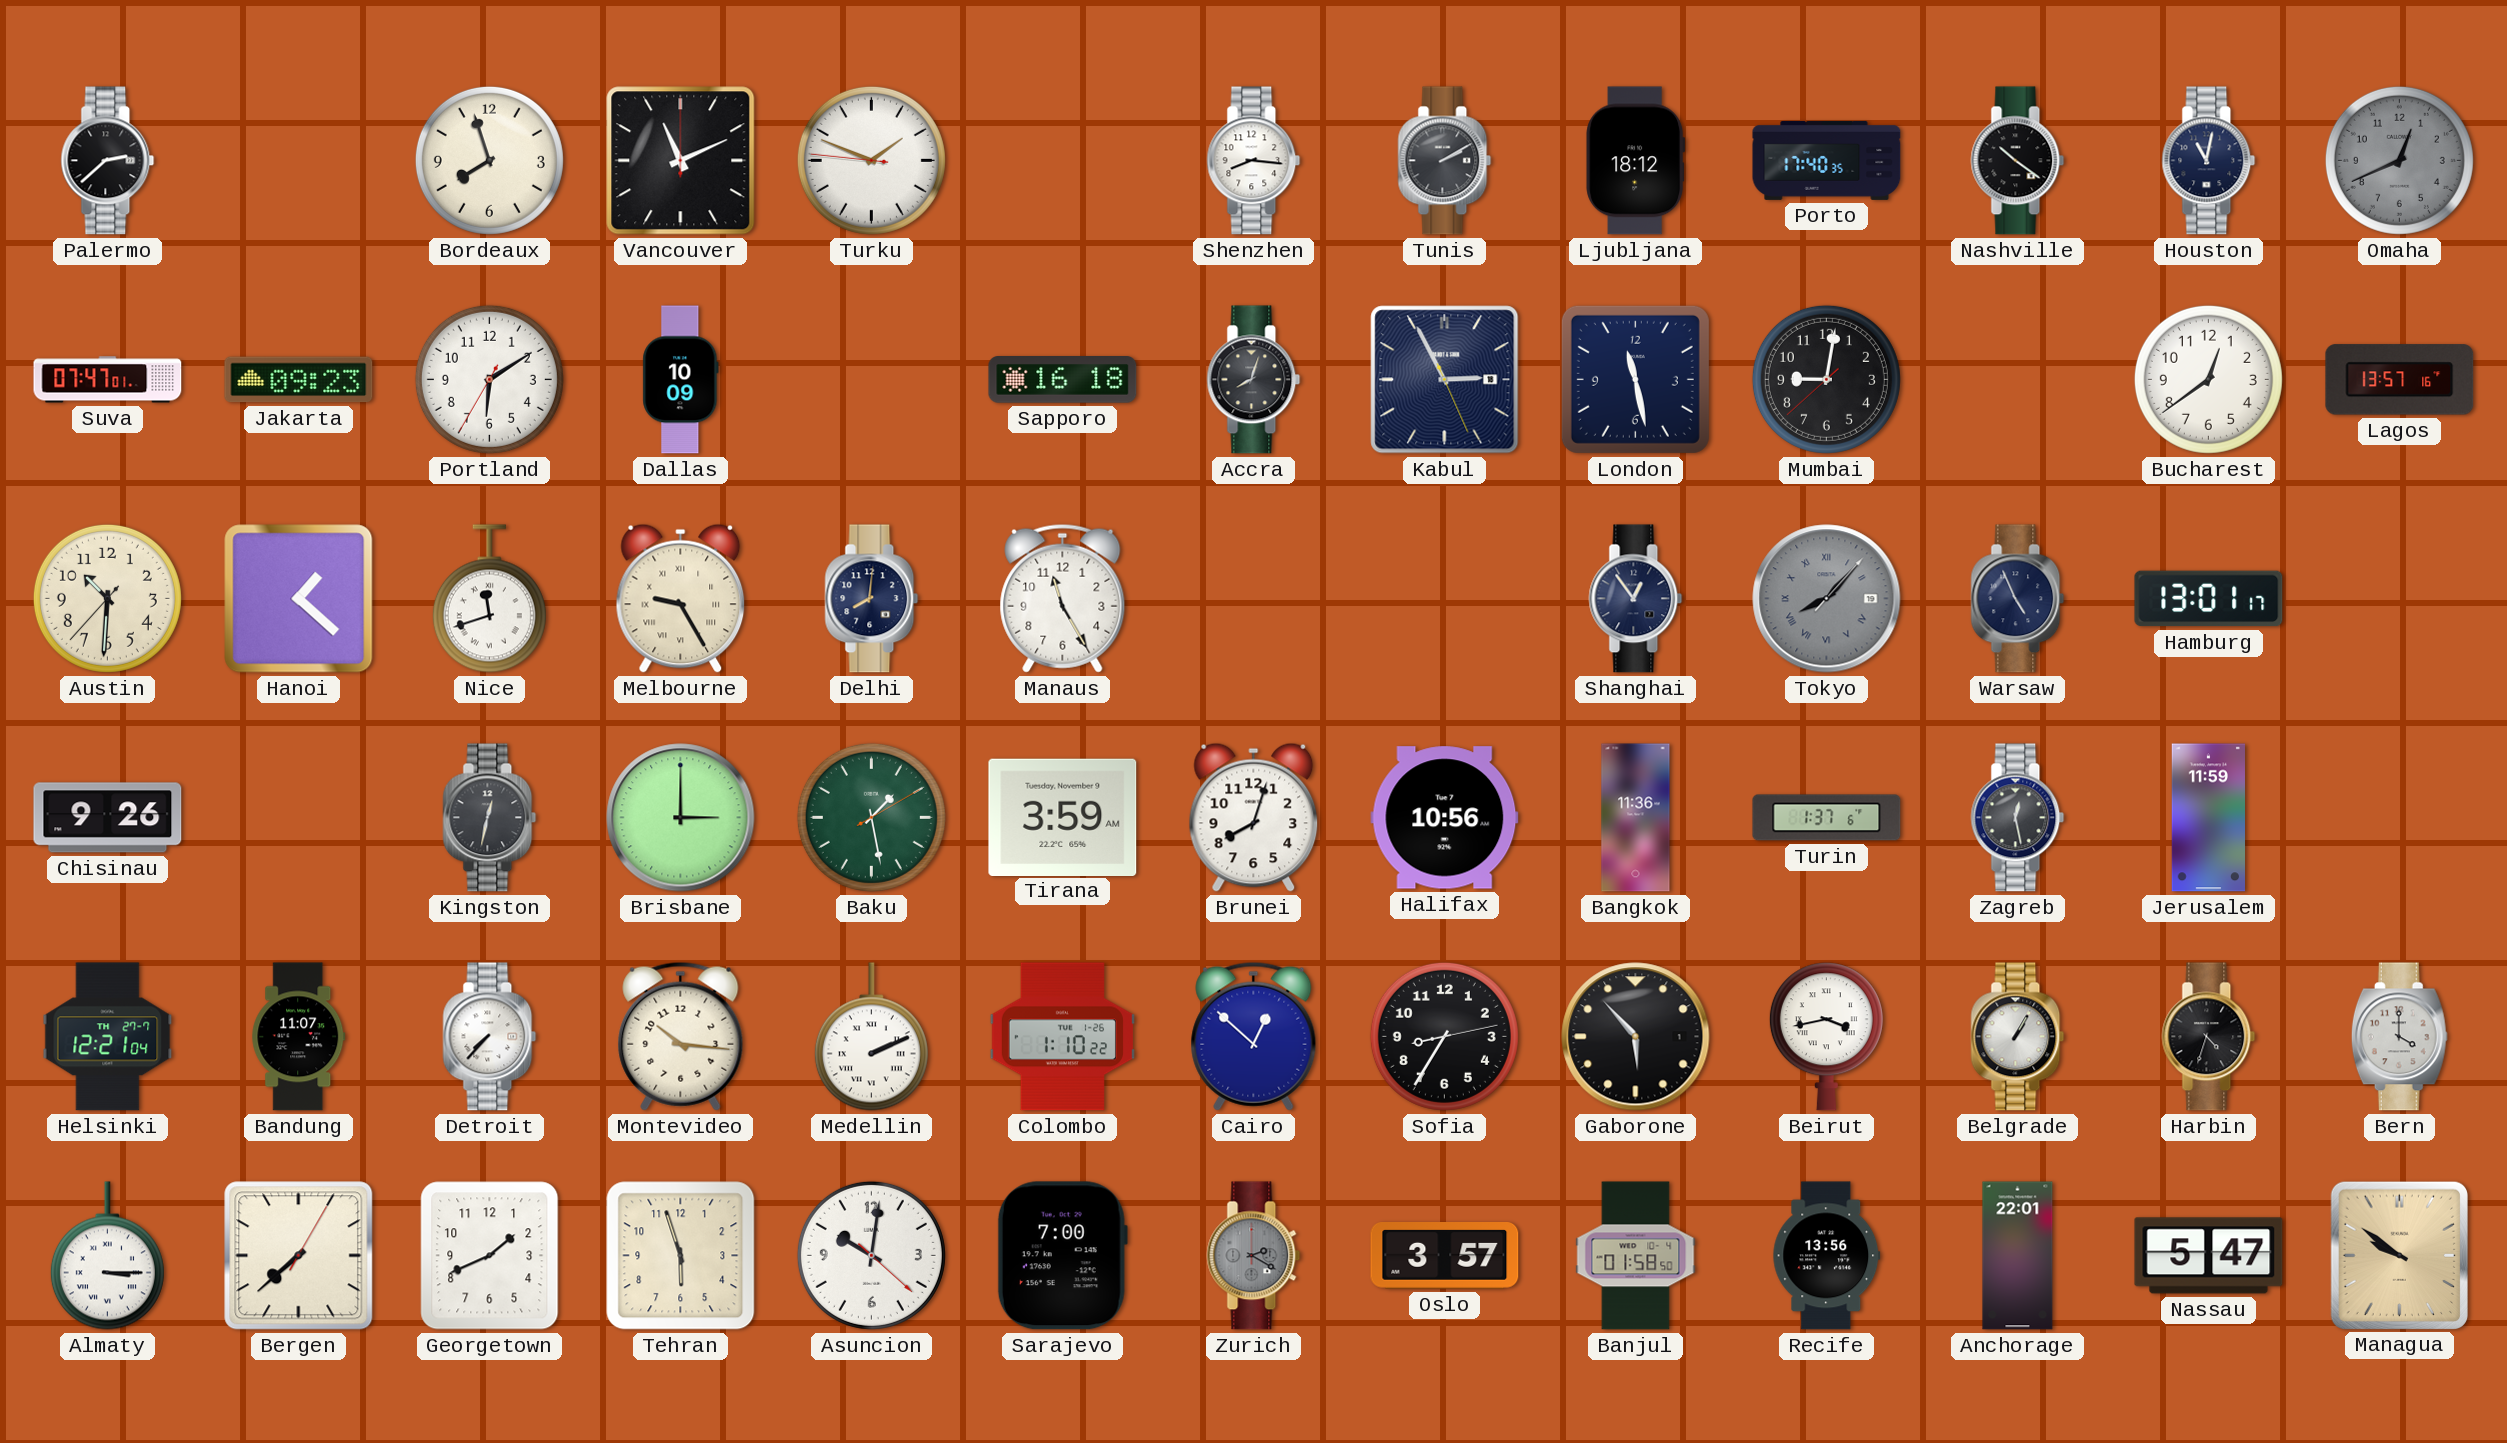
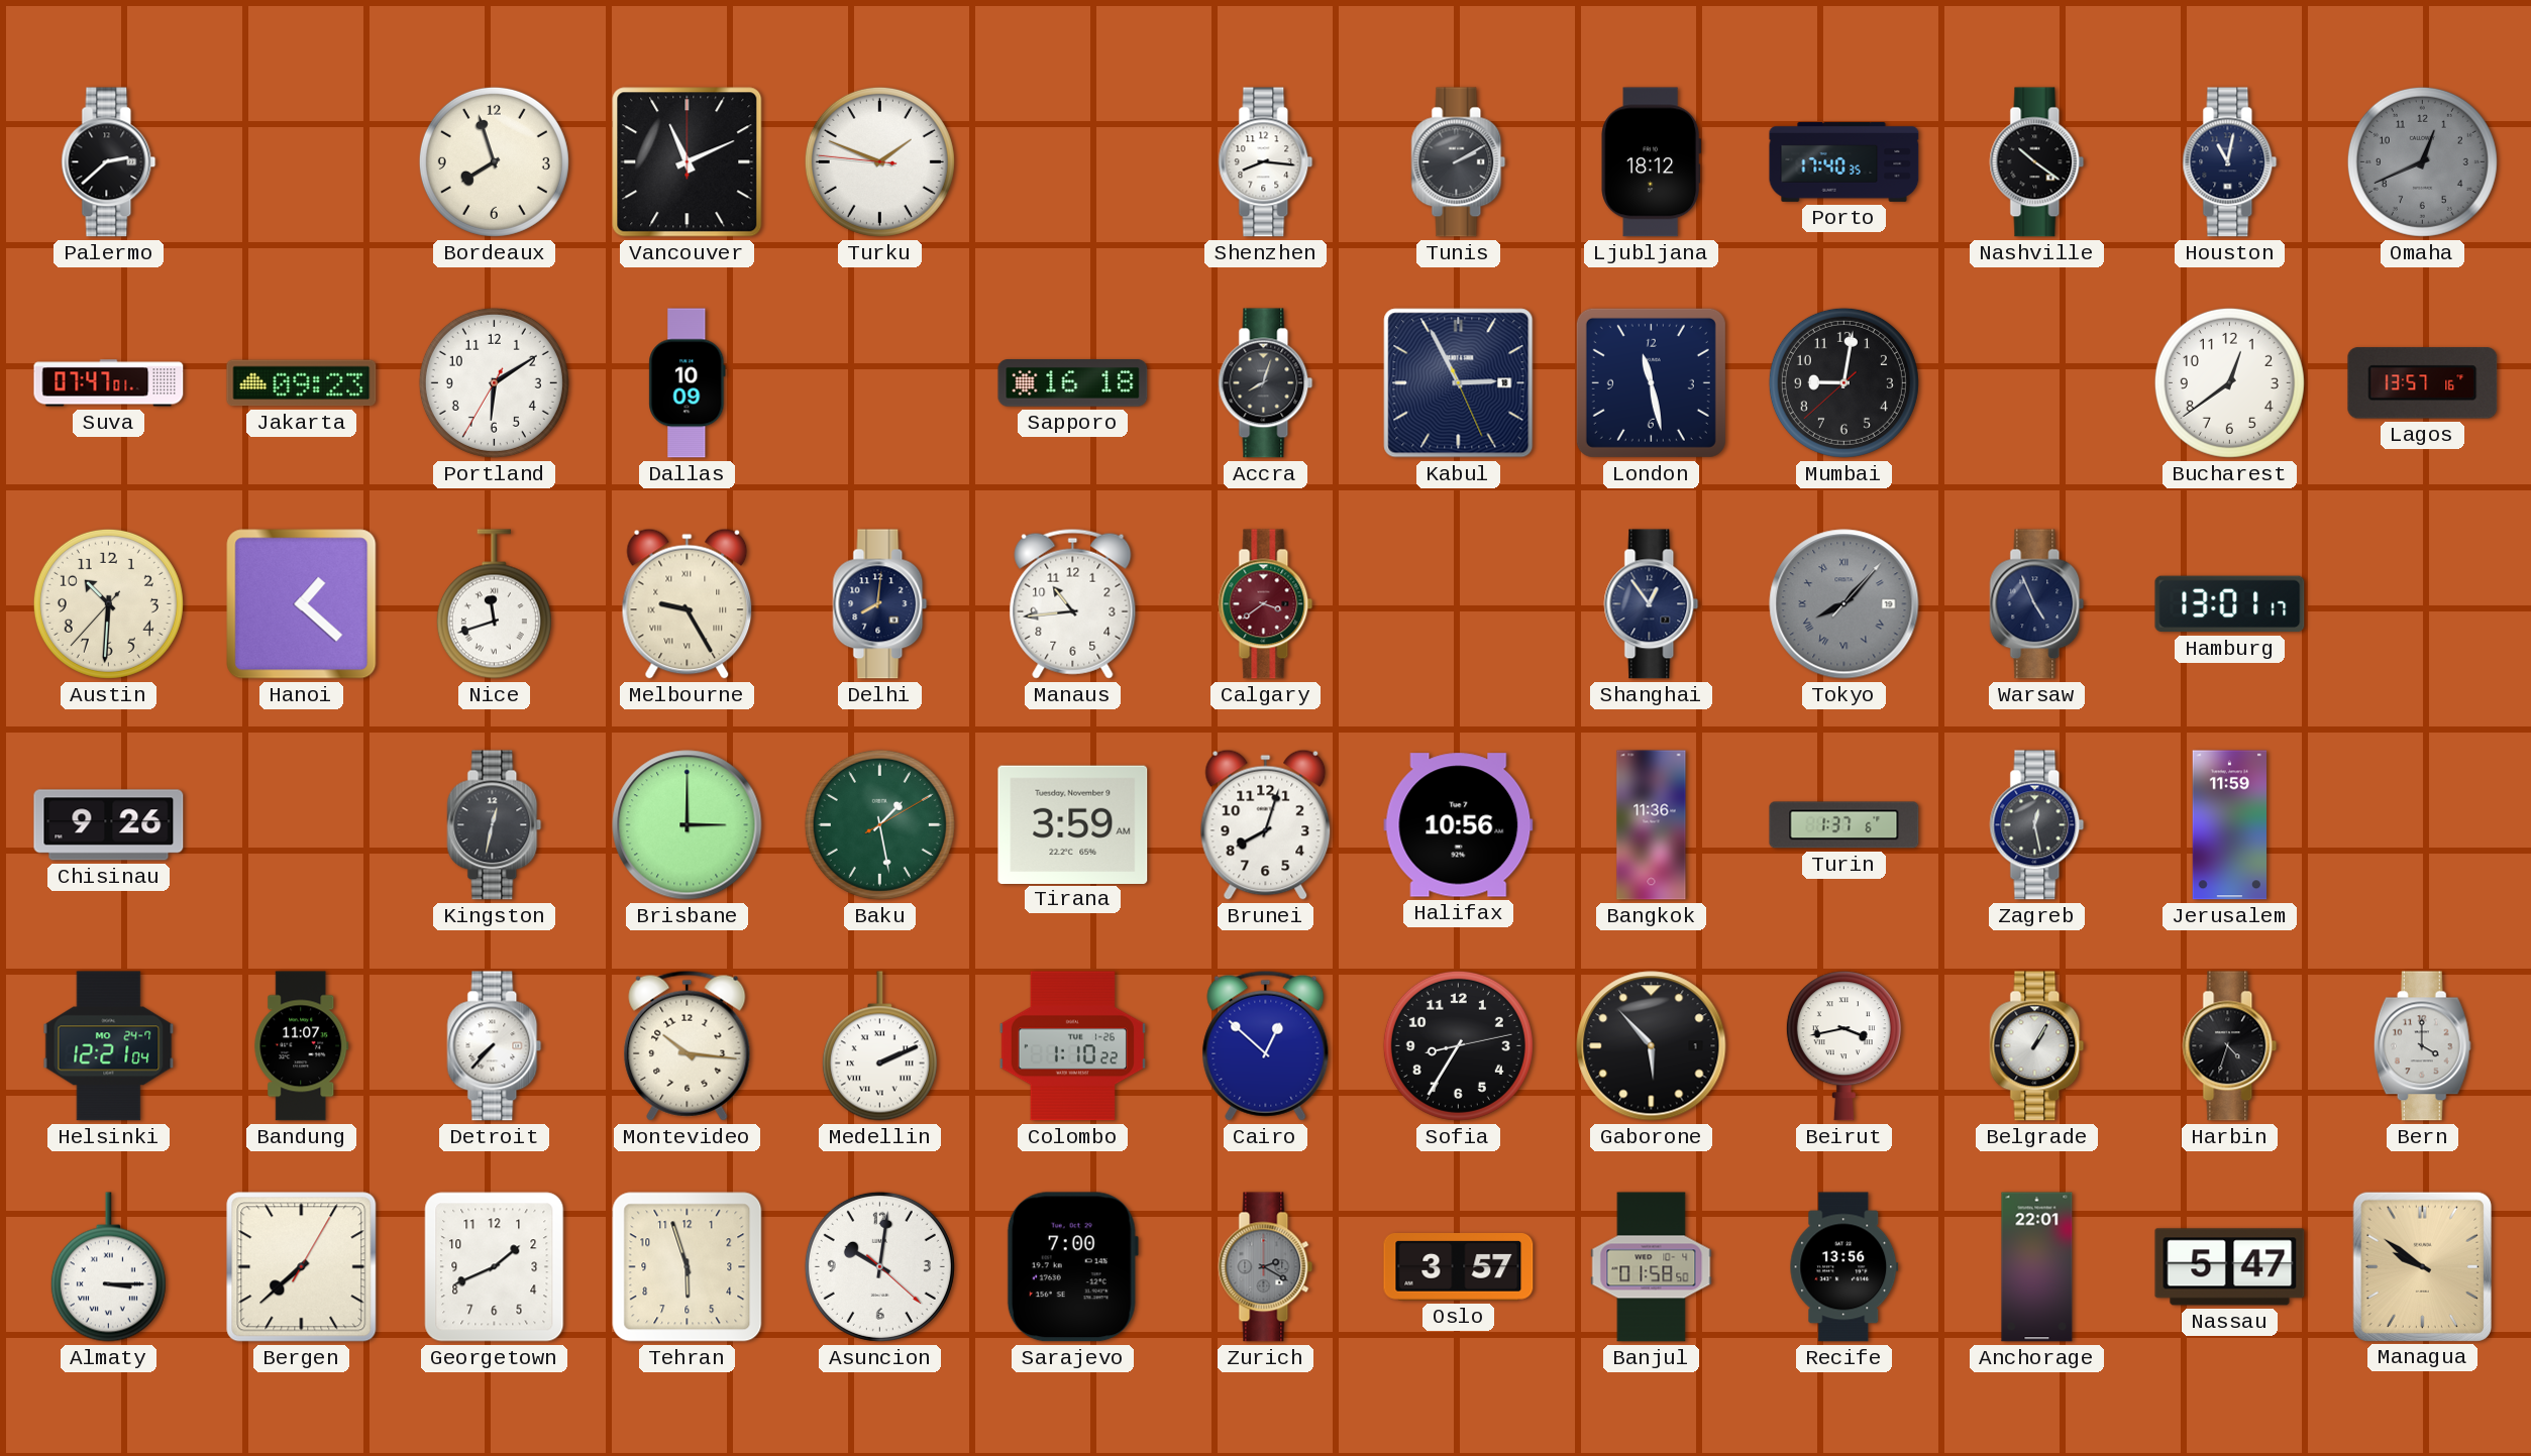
Manaus: 11:25 -> 10:44 (1073, 603)
Calgary: none -> 3:39 (1266, 604)
Helsinki date: TH 27-7 -> MO 24-7 (109, 1046)
